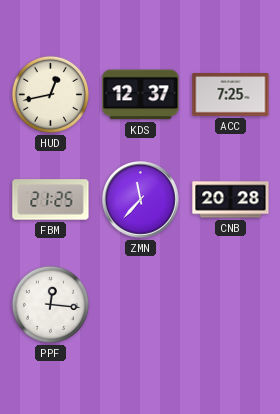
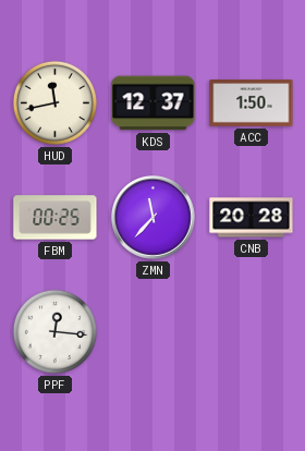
HUD: 12:43 -> 11:43 (54, 102)
ACC: 7:25 -> 1:50 (252, 103)
FBM: 21:25 -> 00:25 (56, 218)
